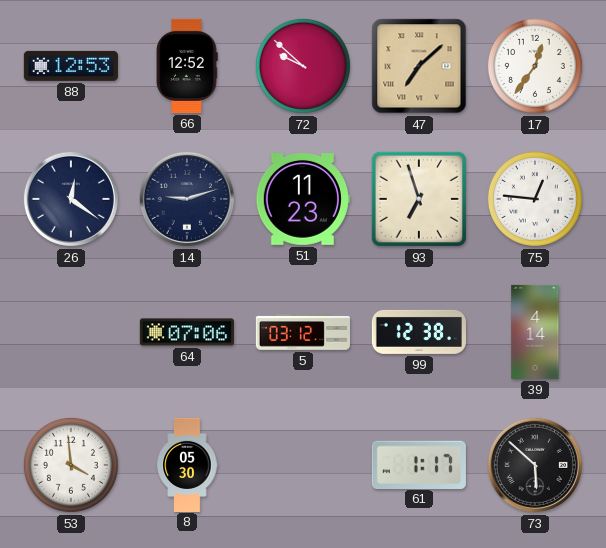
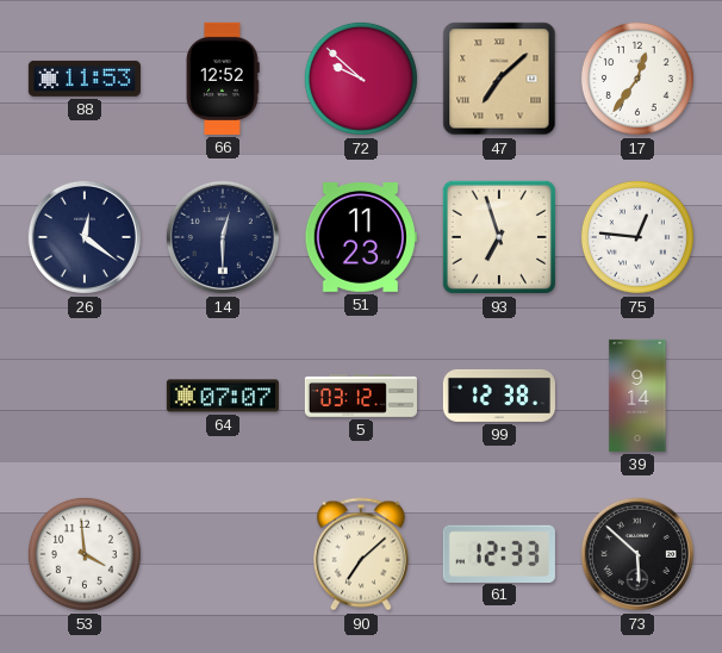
88: 12:53 -> 11:53 (85, 79)
14: 9:12 -> 12:30 (223, 237)
64: 07:06 -> 07:07 (223, 396)
39: 4:14 -> 9:14 (637, 396)
8: 05:30 -> none (187, 464)
90: none -> 7:08 (361, 554)
61: 1:17 -> 12:33 (499, 553)
